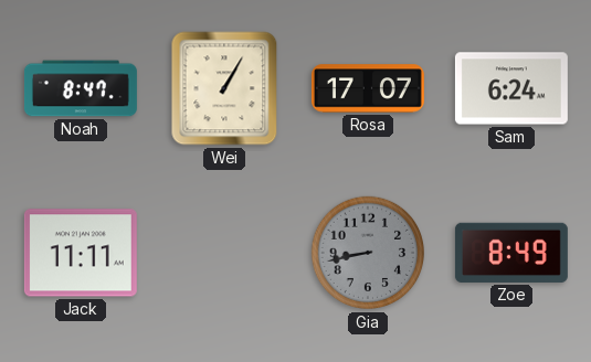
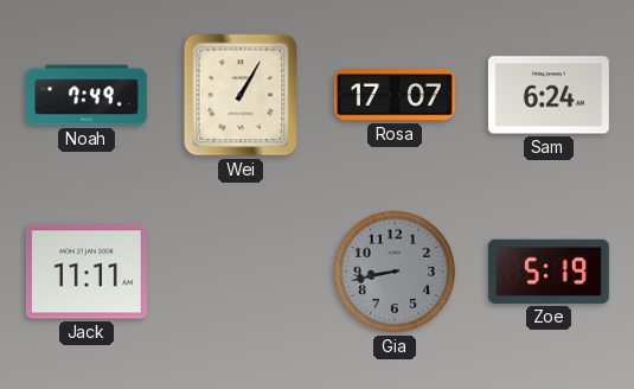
Noah: 8:47 -> 7:49 (87, 95)
Zoe: 8:49 -> 5:19 (549, 272)
